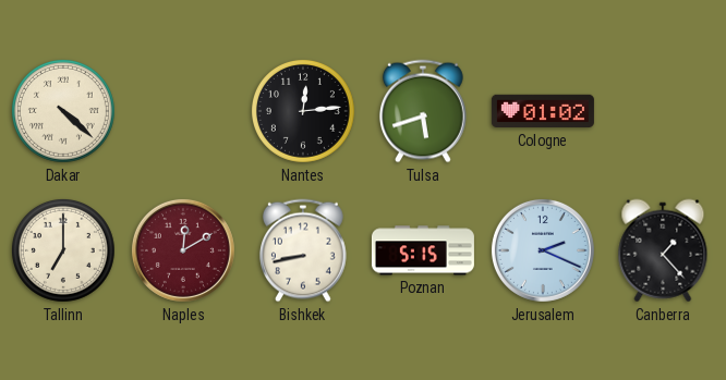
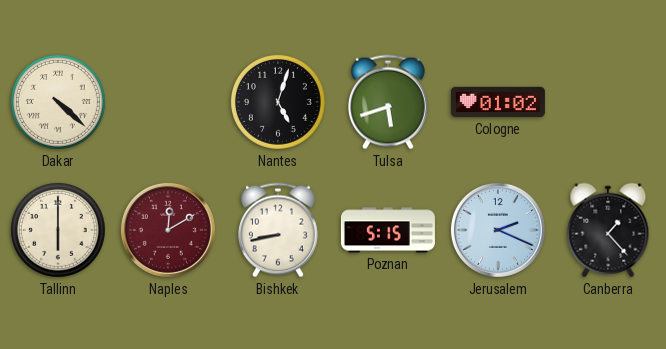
Nantes: 12:14 -> 5:03 (278, 102)
Tallinn: 7:00 -> 6:00 (58, 230)
